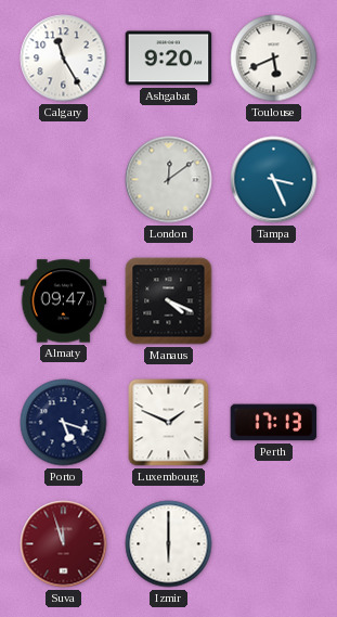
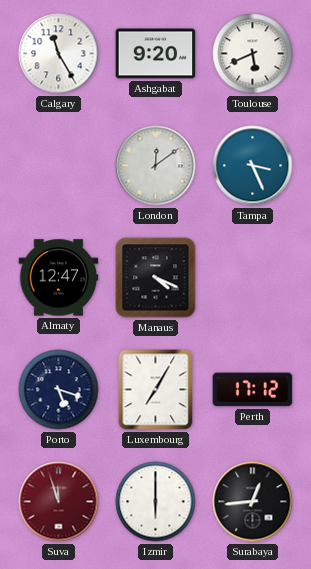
Almaty: 09:47 -> 12:47 (59, 278)
Luxembourg: 1:49 -> 7:05 (156, 390)
Perth: 17:13 -> 17:12 (253, 390)
Surabaya: none -> 12:44 (253, 502)
